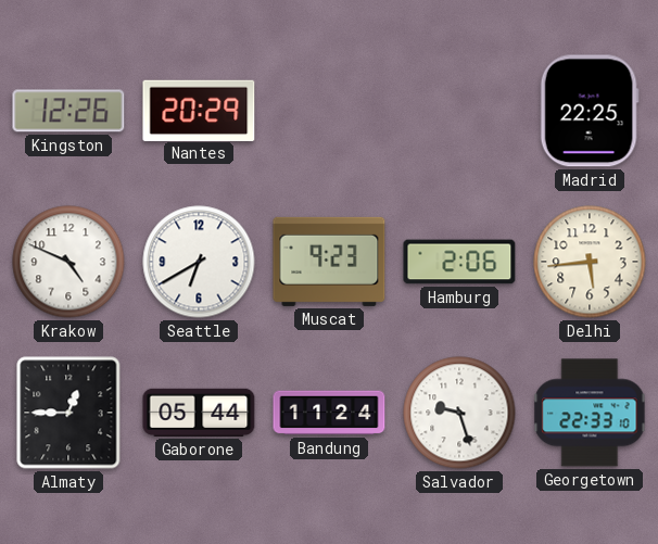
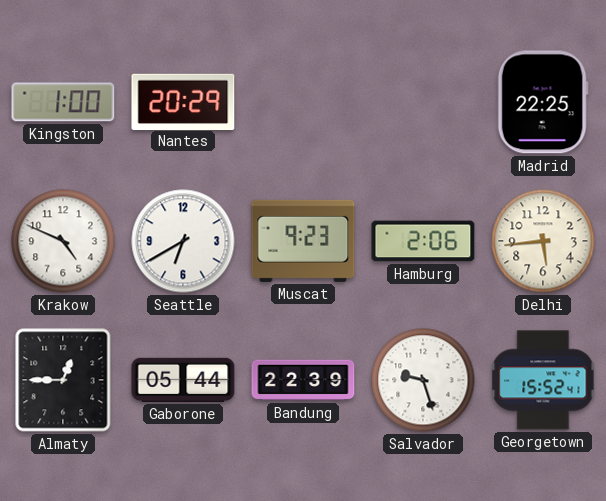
Kingston: 12:26 -> 1:00 (63, 102)
Bandung: 11:24 -> 22:39 (303, 380)
Georgetown: 22:33 -> 15:52 (543, 380)
